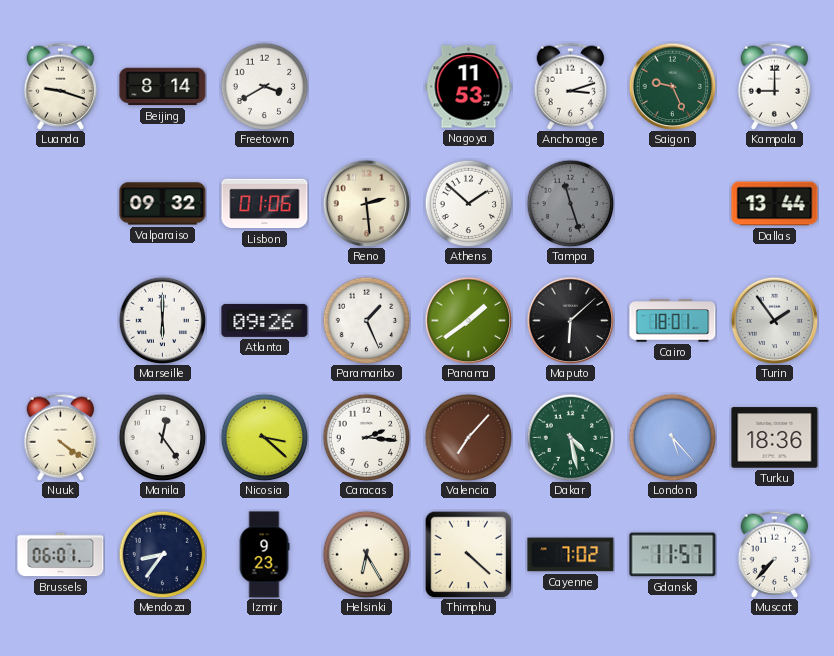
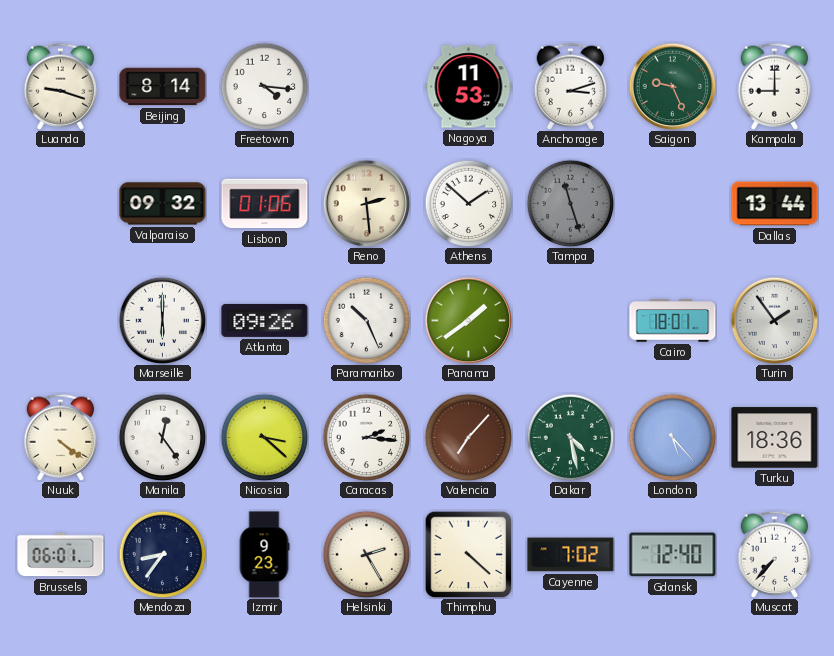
Freetown: 3:40 -> 4:16 (264, 86)
Paramaribo: 1:26 -> 10:26 (366, 320)
Maputo: 6:08 -> none (570, 320)
Helsinki: 6:25 -> 2:25 (366, 554)
Gdansk: 11:57 -> 12:40 (673, 555)
